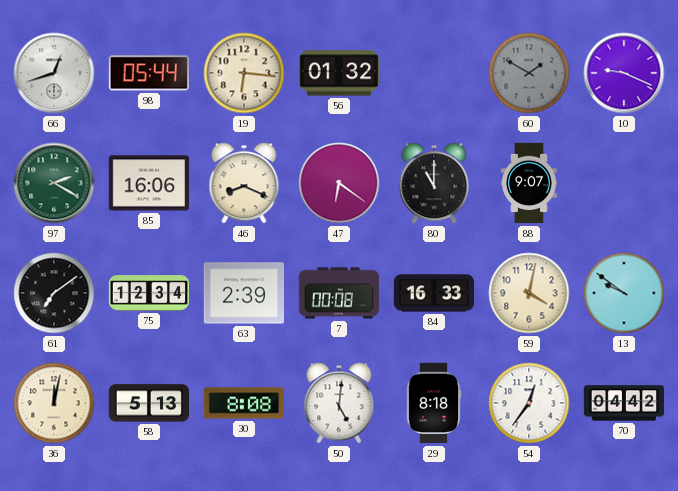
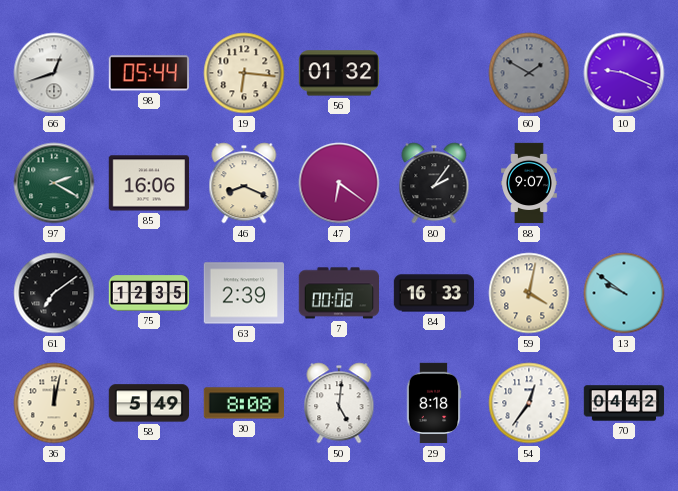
80: 11:00 -> 2:06 (434, 183)
75: 12:34 -> 12:35 (149, 293)
58: 5:13 -> 5:49 (148, 403)
